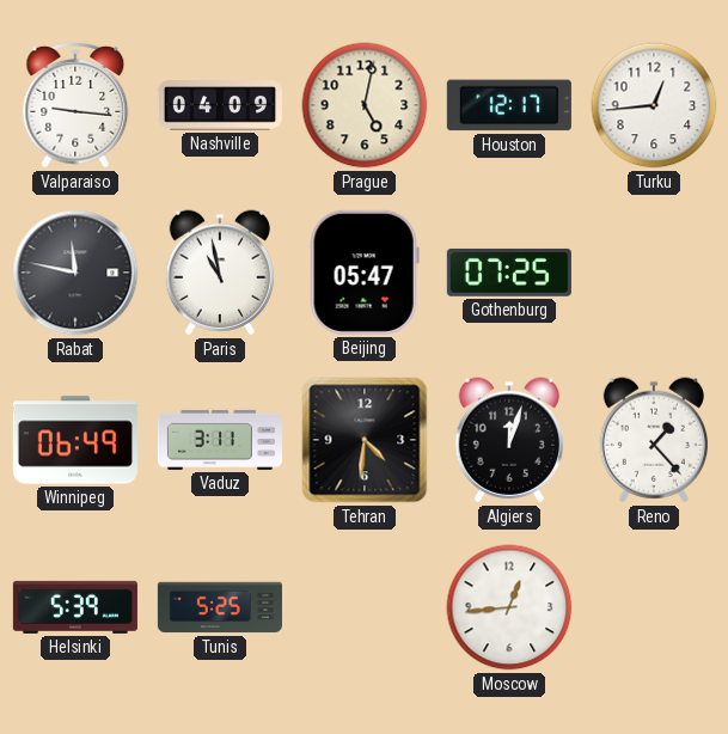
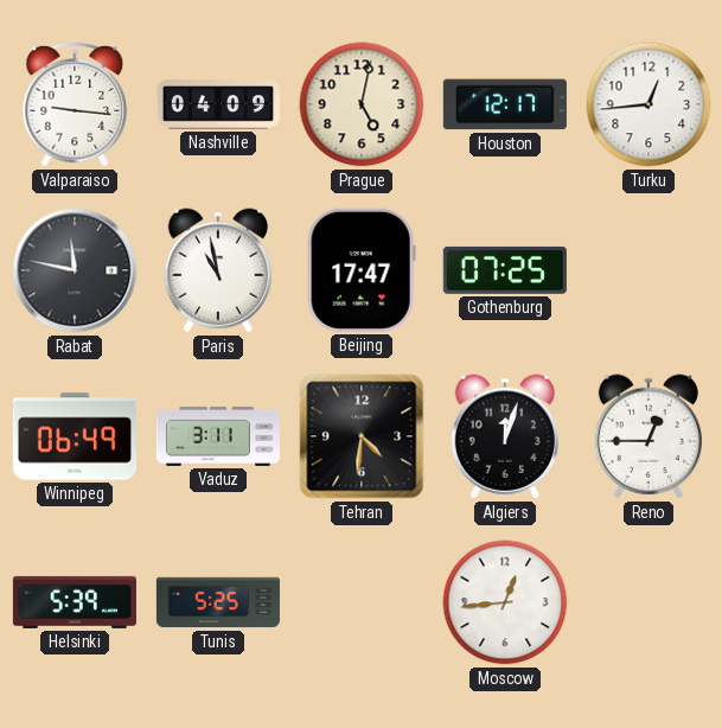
Beijing: 05:47 -> 17:47 (362, 270)
Reno: 1:23 -> 12:45 (648, 436)
